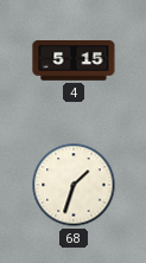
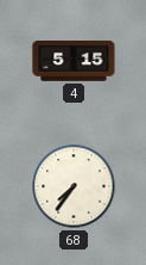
68: 1:33 -> 7:36 (74, 186)
